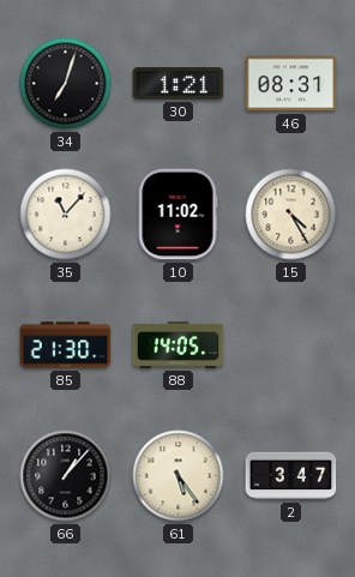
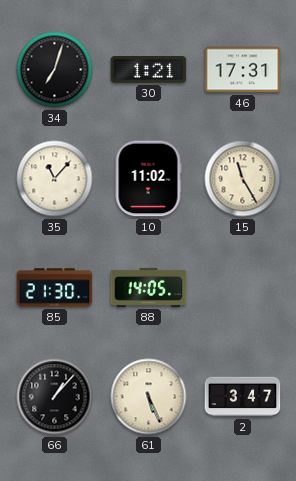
46: 08:31 -> 17:31 (243, 70)
15: 4:25 -> 11:25 (243, 179)
61: 5:24 -> 5:26 (149, 397)
